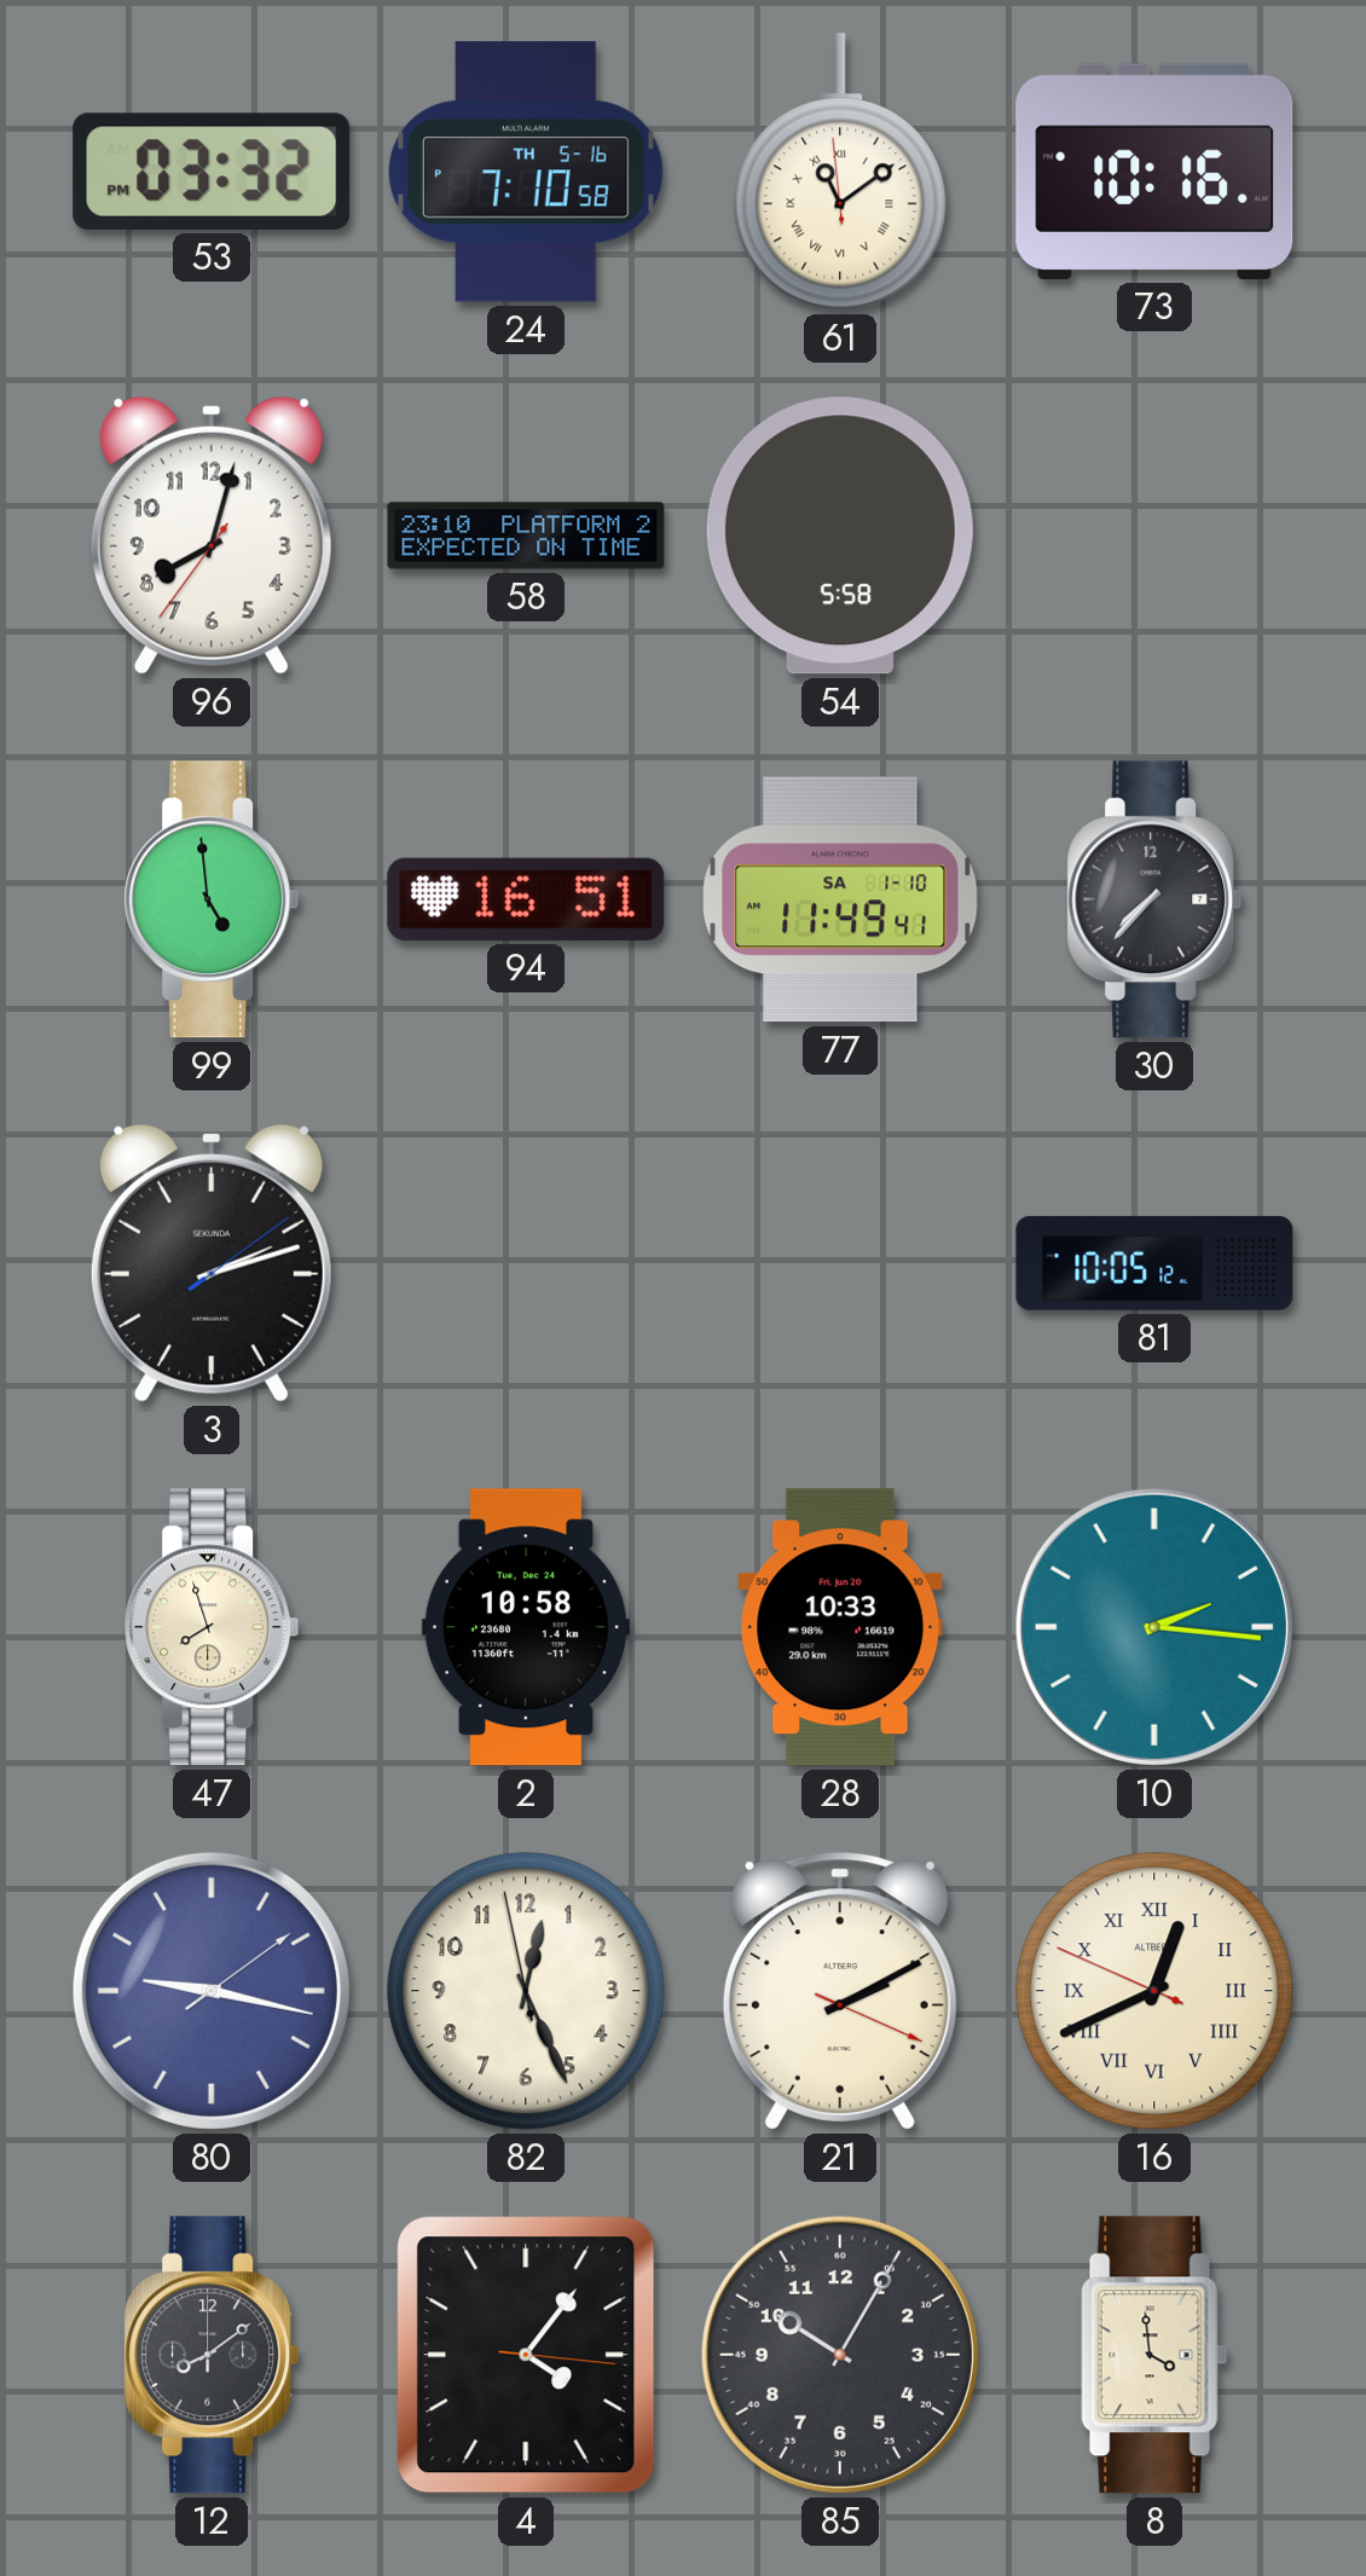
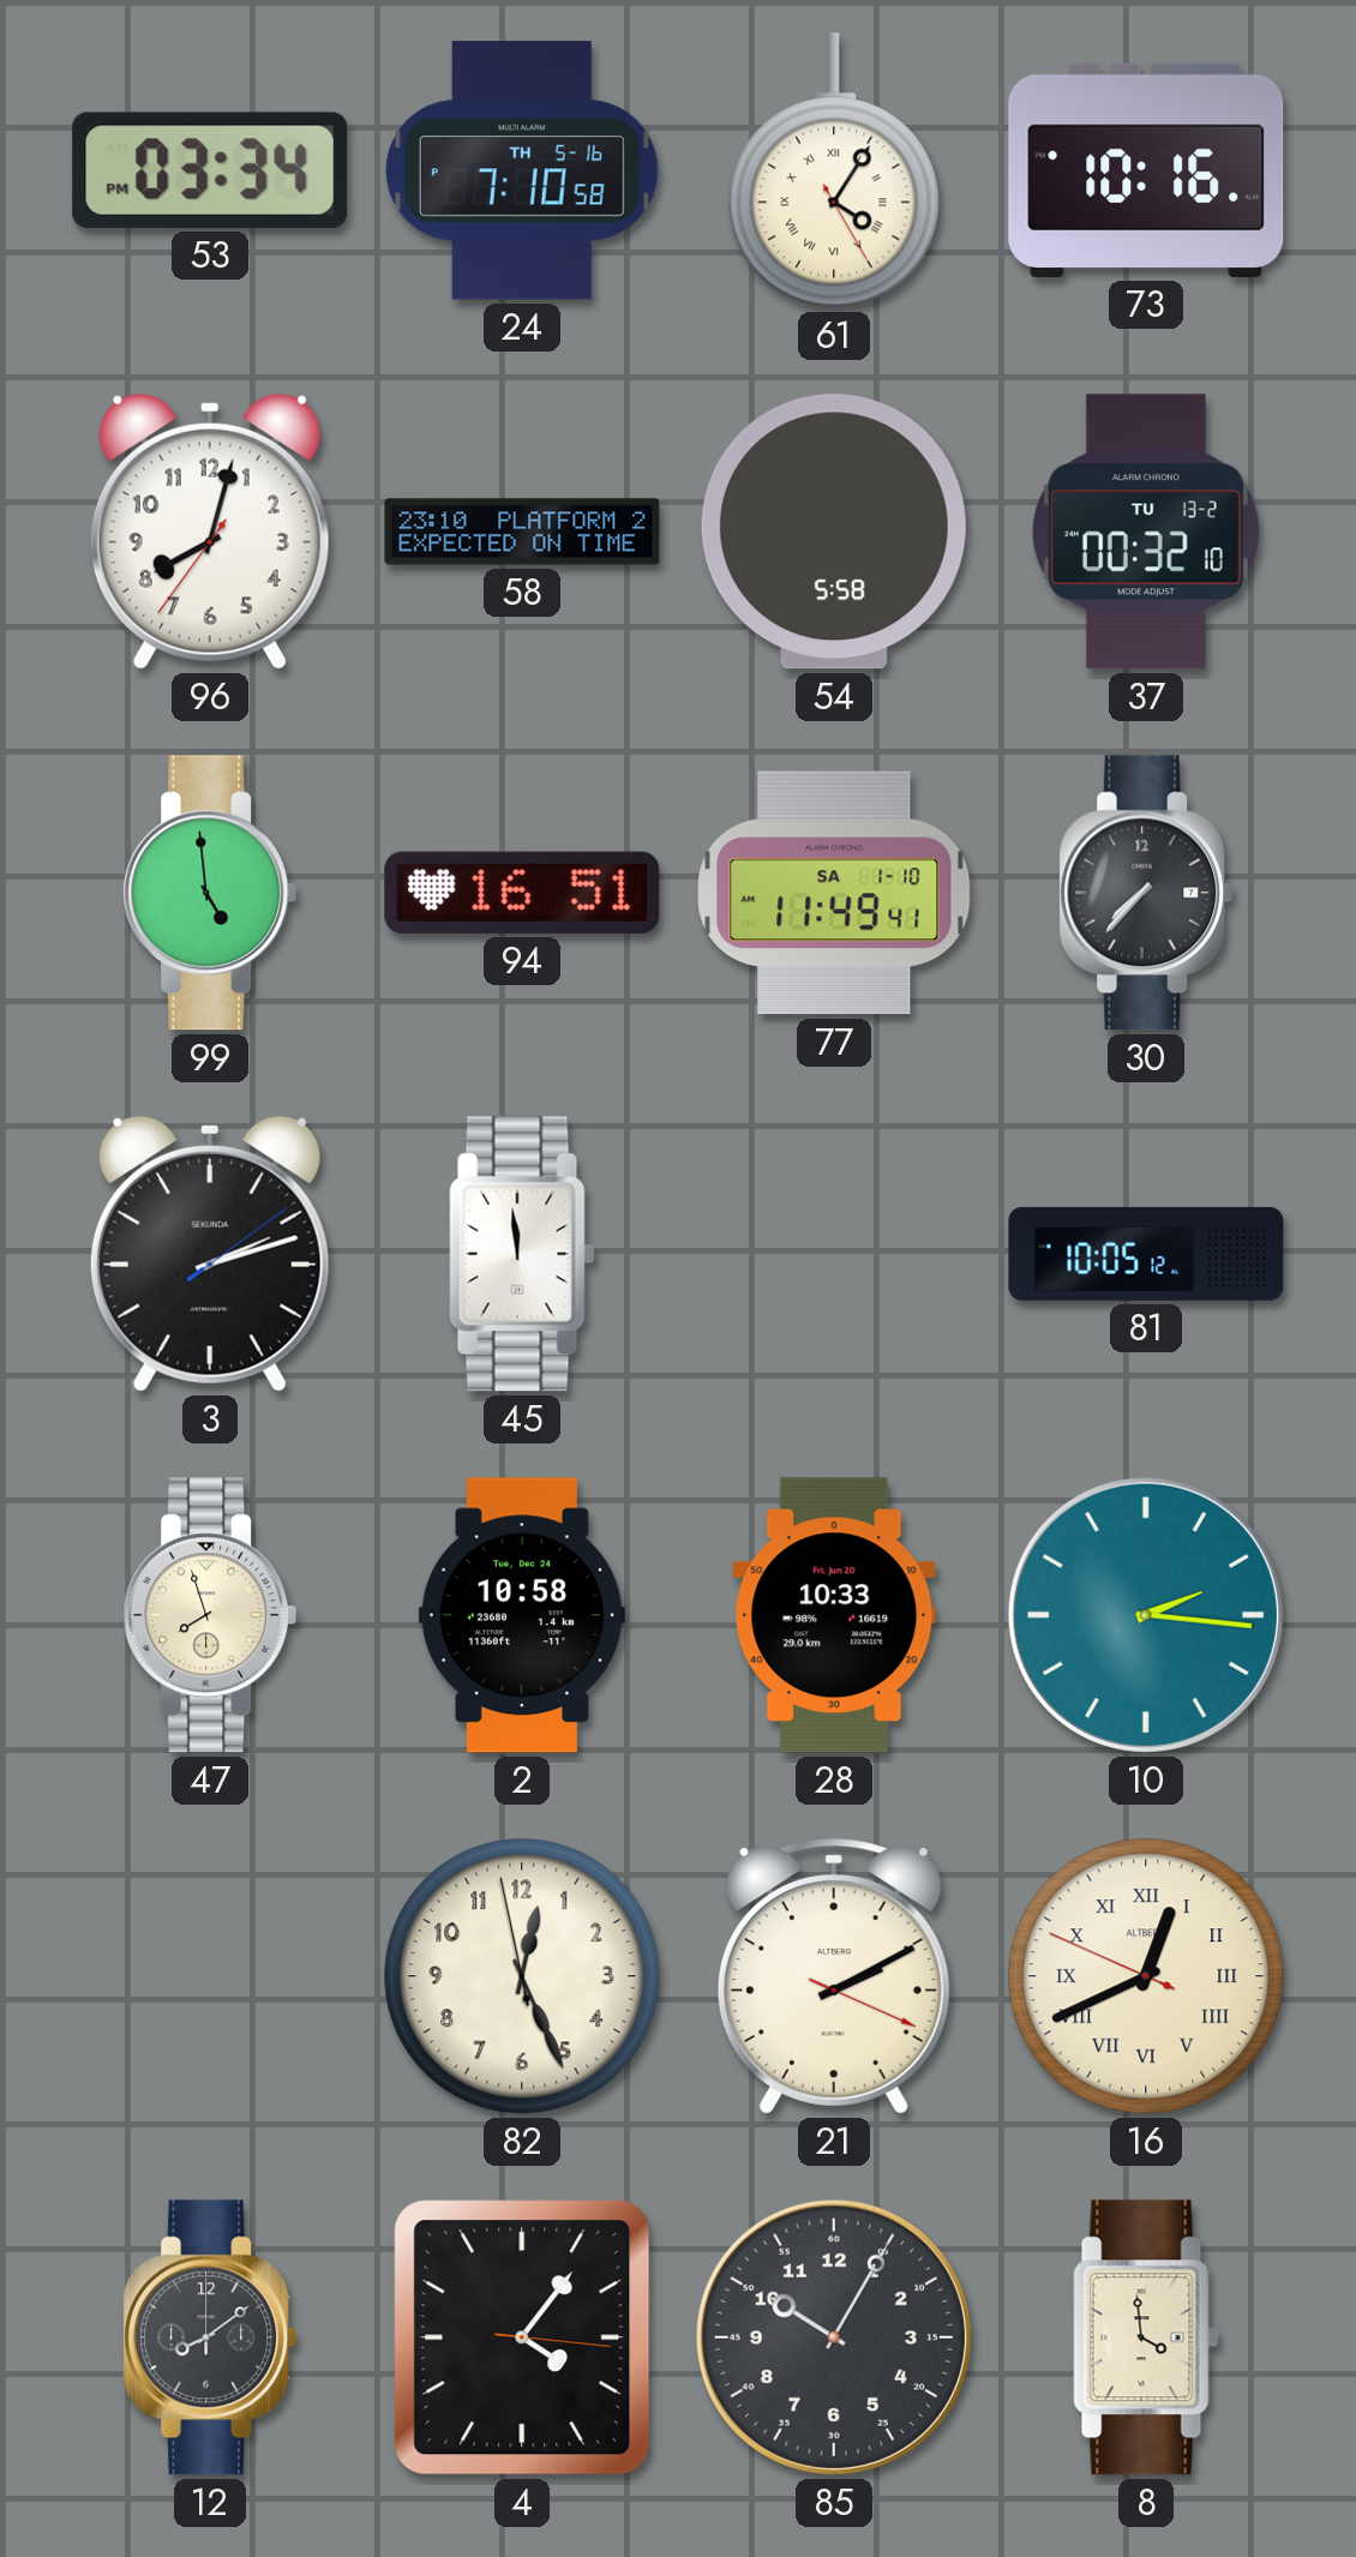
53: 03:32 -> 03:34 (210, 170)
61: 11:08 -> 4:05 (834, 170)
37: none -> 00:32 (1146, 532)
45: none -> 11:59 (522, 1254)
80: 9:17 -> none (212, 1991)
